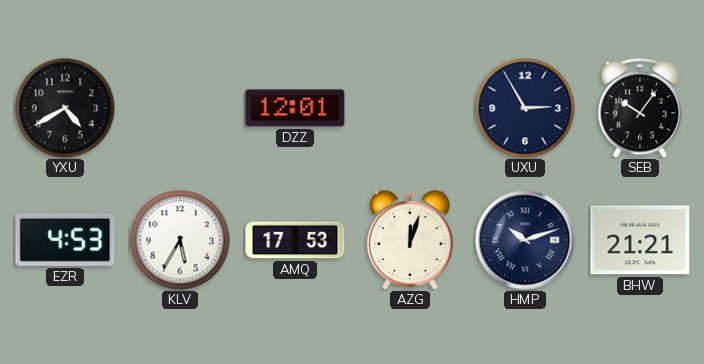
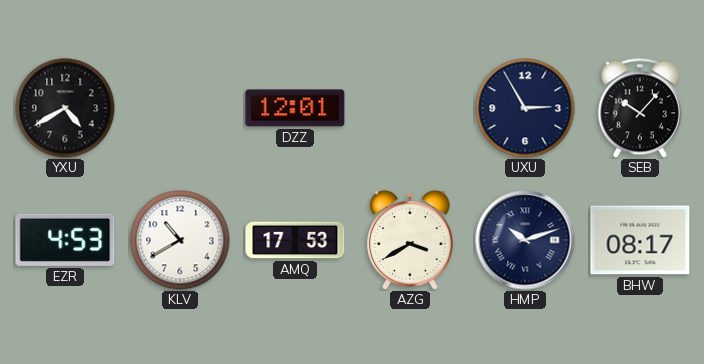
SEB: 10:06 -> 10:07 (640, 108)
KLV: 5:35 -> 10:40 (180, 240)
AZG: 12:03 -> 3:40 (410, 240)
BHW: 21:21 -> 08:17 (640, 240)
